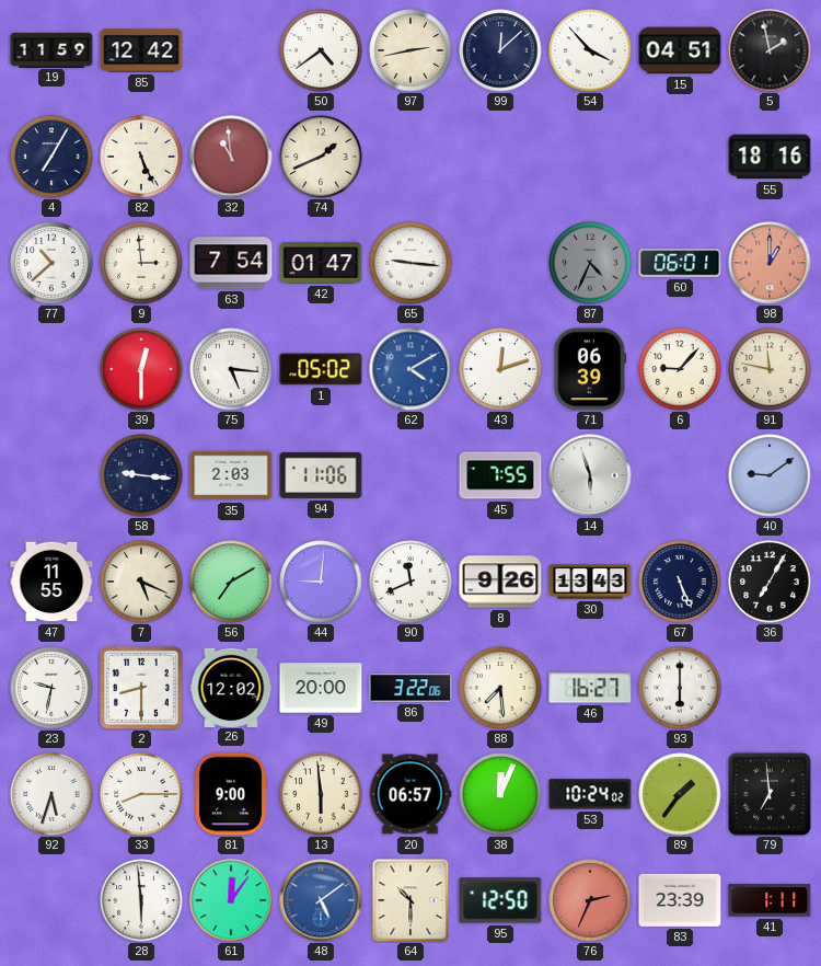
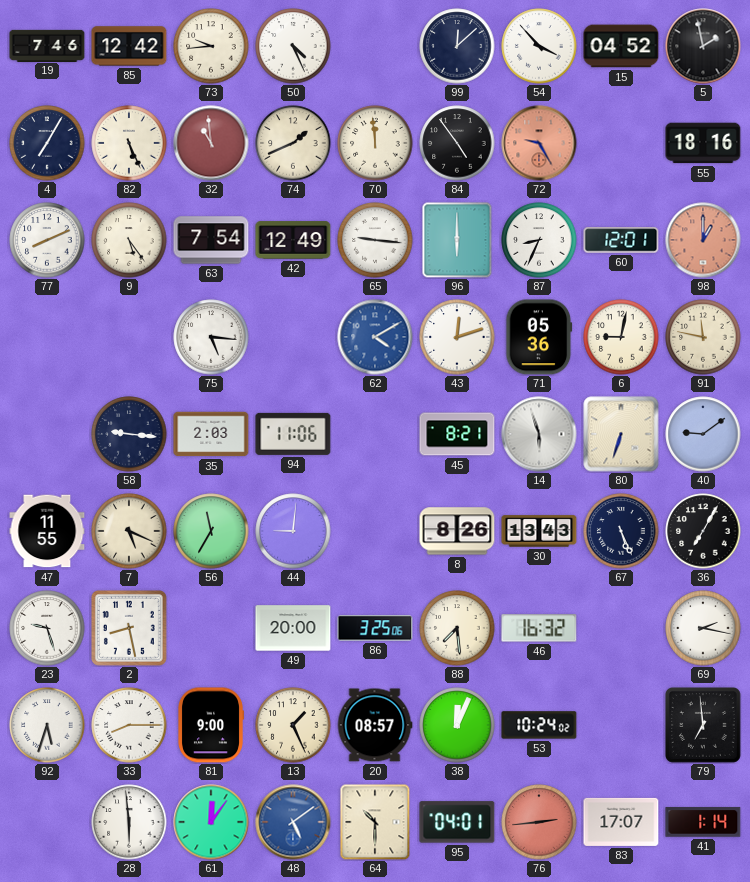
19: 11:59 -> 7:46 (47, 45)
73: none -> 9:44 (211, 46)
50: 4:39 -> 4:26 (293, 46)
97: 2:43 -> none (410, 50)
15: 04:51 -> 04:52 (621, 46)
70: none -> 11:59 (375, 143)
84: none -> 4:54 (457, 143)
72: none -> 9:25 (539, 143)
77: 10:38 -> 8:11 (47, 240)
9: 2:59 -> 5:24 (129, 240)
42: 01:47 -> 12:49 (293, 240)
96: none -> 6:00 (457, 240)
87: 4:34 -> 8:34 (539, 240)
87 dial: grey -> white (539, 240)
60: 06:01 -> 12:01 (621, 240)
39: 12:30 -> none (141, 369)
1: 05:02 -> none (321, 369)
71: 06:39 -> 05:36 (539, 337)
6: 9:07 -> 9:02 (621, 337)
45: 7:55 -> 8:21 (457, 434)
80: none -> 6:33 (621, 434)
56: 7:10 -> 11:35 (211, 531)
90: 11:41 -> none (410, 582)
8: 9:26 -> 8:26 (457, 531)
23: 9:32 -> 9:27 (47, 628)
2: 8:30 -> 8:28 (129, 628)
26: 12:02 -> none (231, 687)
86: 3:22 -> 3:25 (375, 628)
46: 16:27 -> 16:32 (539, 628)
93: 6:00 -> none (680, 688)
69: none -> 2:17 (703, 628)
13: 5:59 -> 1:26 (293, 725)
20: 06:57 -> 08:57 (375, 725)
89: 1:36 -> none (680, 794)
95: 12:50 -> 04:01 (457, 822)
76: 2:34 -> 2:44 (539, 822)
83: 23:39 -> 17:07 (621, 822)
41: 1:11 -> 1:14 (703, 822)
